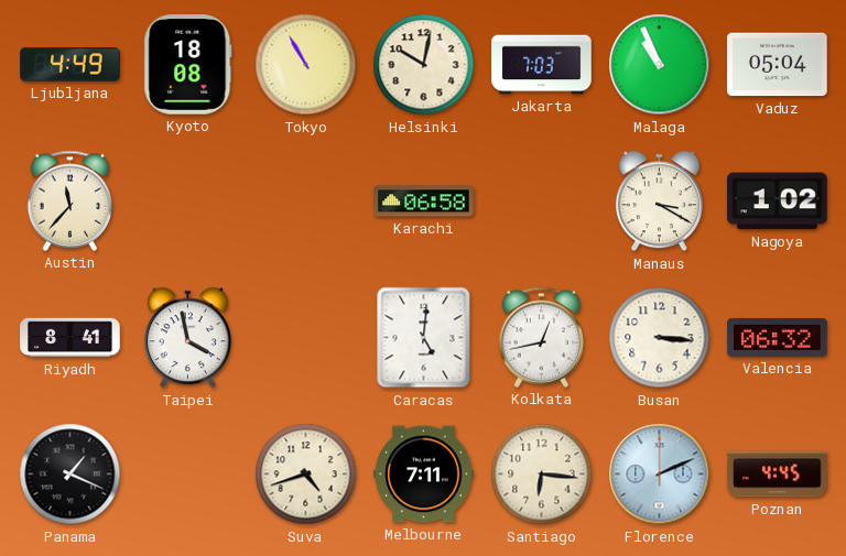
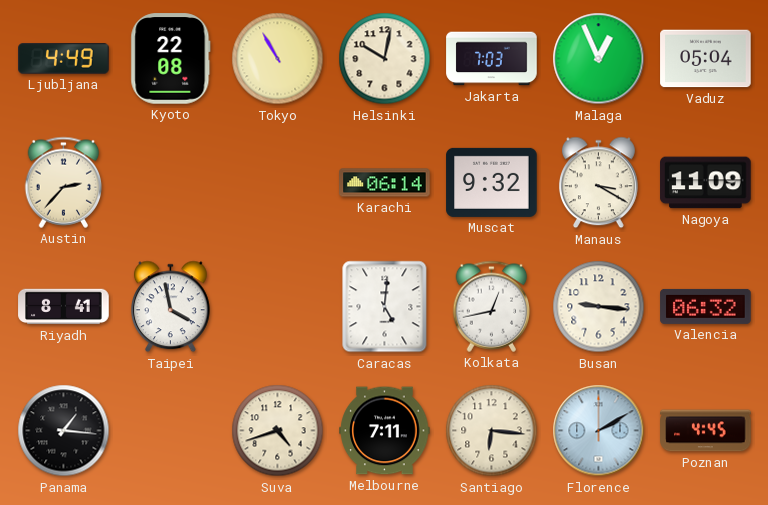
Kyoto: 18:08 -> 22:08 (171, 59)
Malaga: 10:56 -> 12:56 (599, 59)
Austin: 11:37 -> 2:37 (64, 182)
Karachi: 06:58 -> 06:14 (385, 183)
Muscat: none -> 9:32 (492, 182)
Nagoya: 1:02 -> 11:09 (706, 183)
Busan: 3:16 -> 9:16 (599, 307)
Panama: 1:19 -> 1:16 (64, 431)
Florence: 2:11 -> 2:10 (599, 431)
